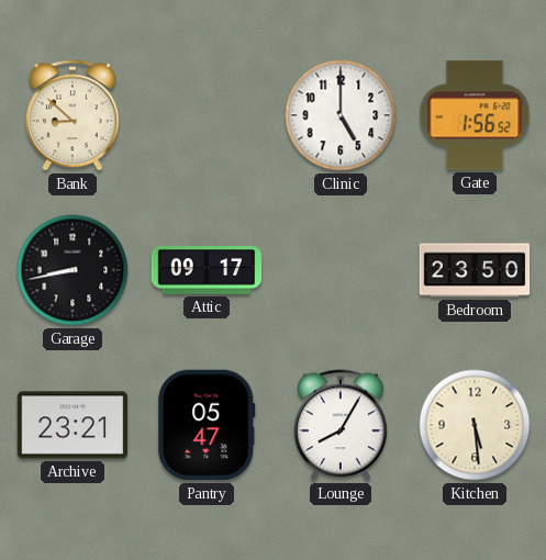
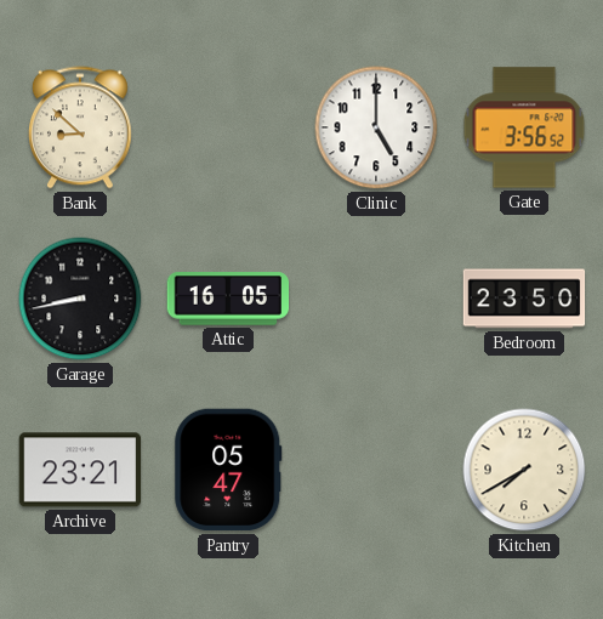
Gate: 1:56 -> 3:56 (524, 127)
Attic: 09:17 -> 16:05 (228, 299)
Lounge: 8:05 -> none (341, 425)
Kitchen: 5:29 -> 7:40 (524, 470)
